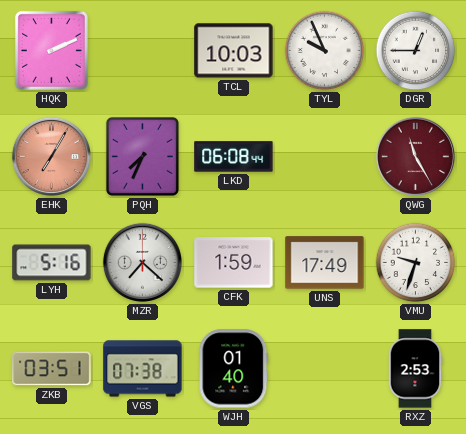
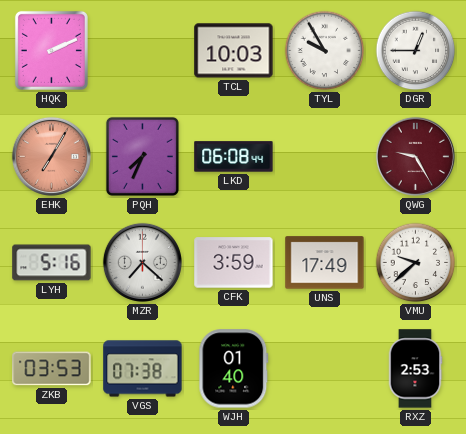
TYL: 9:56 -> 9:55 (325, 51)
QWG: 11:25 -> 9:25 (415, 156)
CFK: 1:59 -> 3:59 (234, 263)
VMU: 9:33 -> 9:38 (416, 263)
ZKB: 03:51 -> 03:53 (52, 369)
